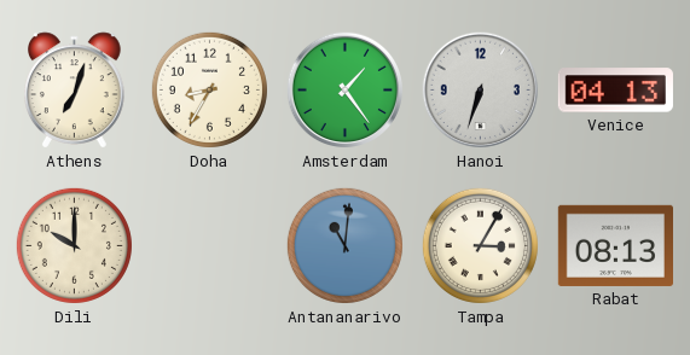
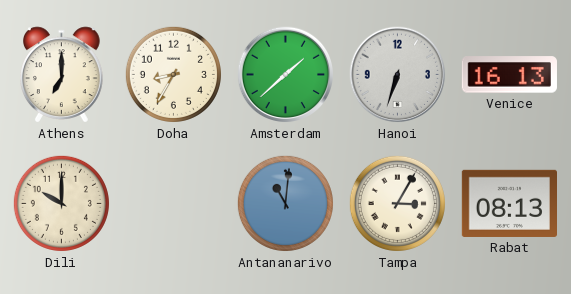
Athens: 7:03 -> 7:00 (62, 75)
Amsterdam: 1:24 -> 1:38 (286, 75)
Venice: 04:13 -> 16:13 (509, 75)
